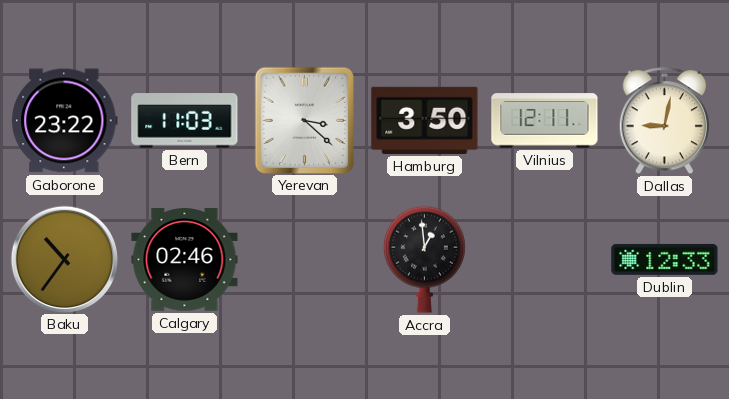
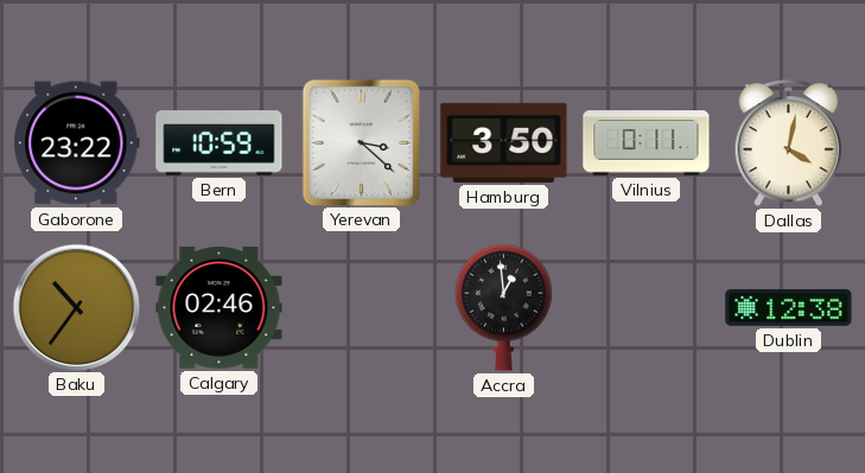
Bern: 11:03 -> 10:59 (220, 143)
Vilnius: 12:11 -> 0:11 (647, 143)
Dallas: 9:02 -> 4:02 (788, 143)
Dublin: 12:33 -> 12:38 (789, 307)
